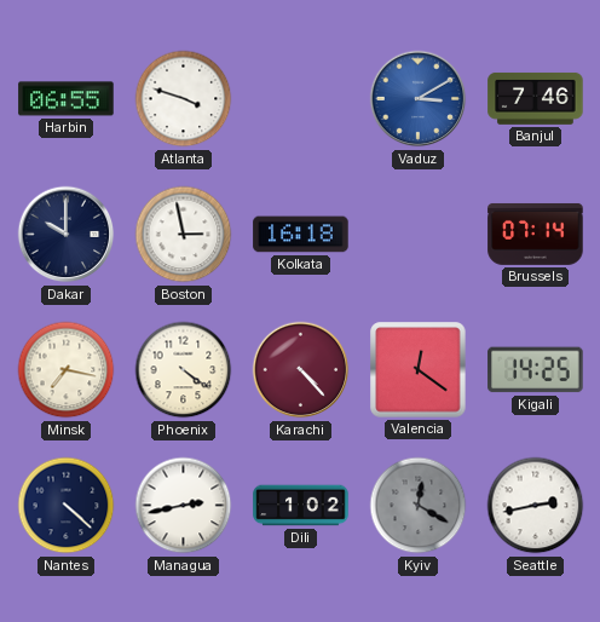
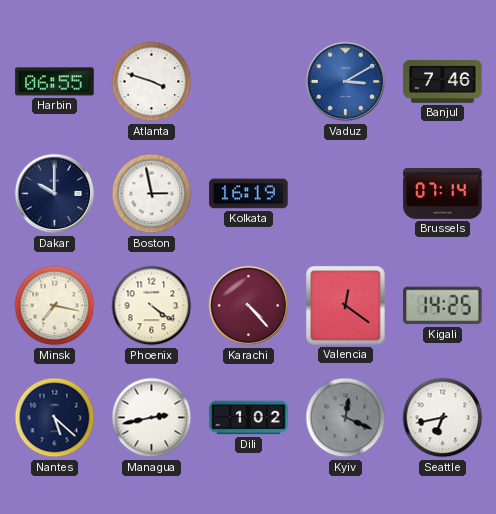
Kolkata: 16:18 -> 16:19 (249, 194)
Nantes: 4:22 -> 5:22 (55, 418)
Kyiv: 12:20 -> 12:19 (346, 418)
Seattle: 2:43 -> 6:43 (443, 418)
